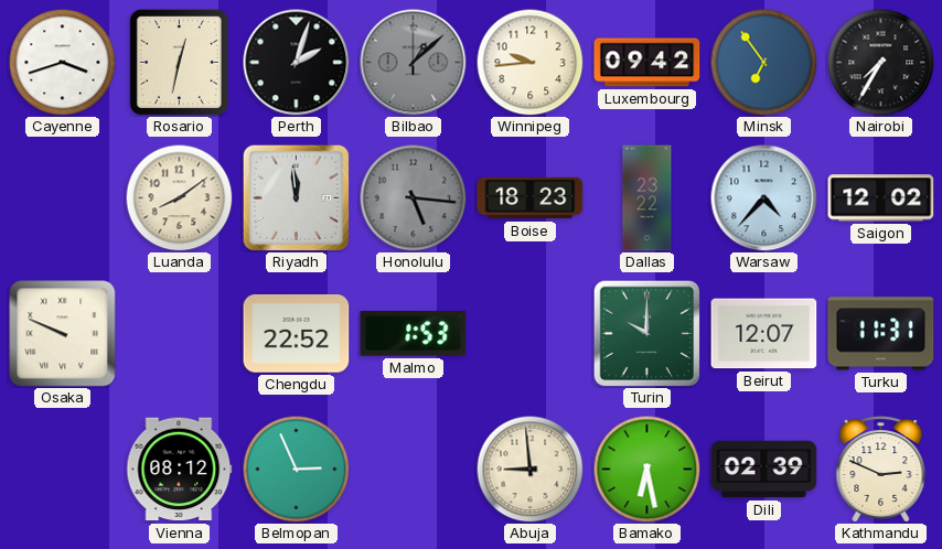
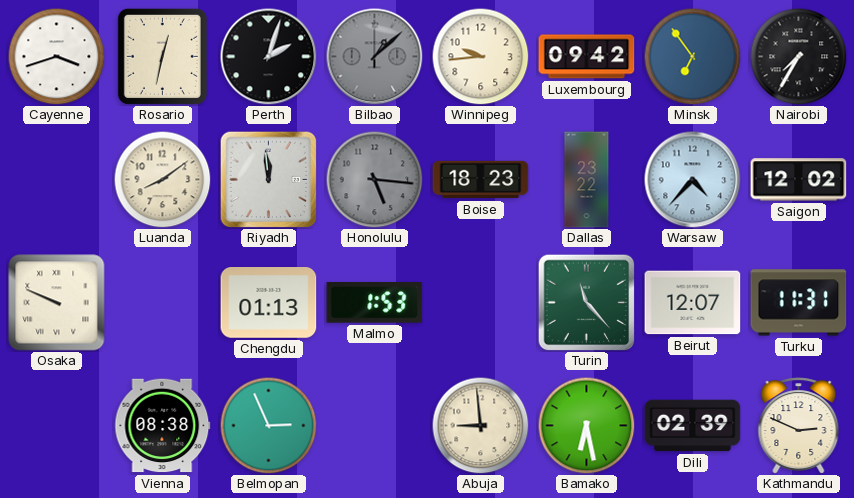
Chengdu: 22:52 -> 01:13 (269, 303)
Turin: 10:00 -> 11:23 (586, 302)
Vienna: 08:12 -> 08:38 (163, 426)
